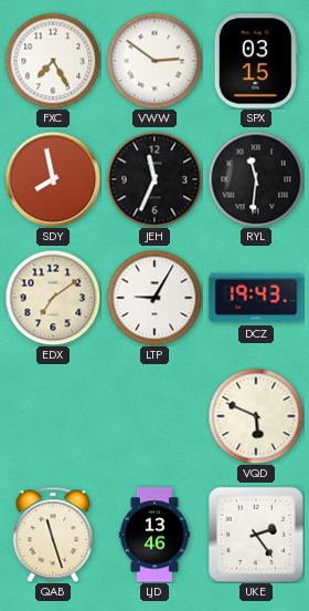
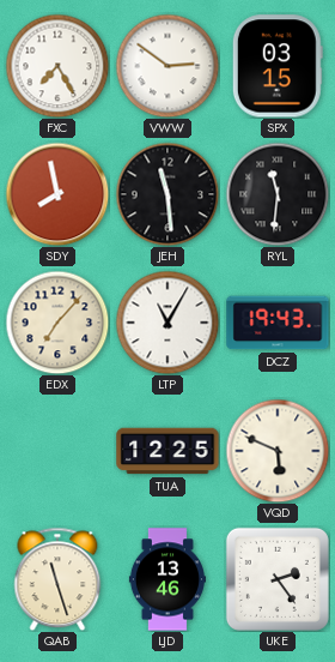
JEH: 11:34 -> 11:29 (167, 194)
EDX: 7:09 -> 7:07 (57, 323)
LTP: 9:05 -> 11:05 (167, 323)
TUA: none -> 12:25 (167, 451)
